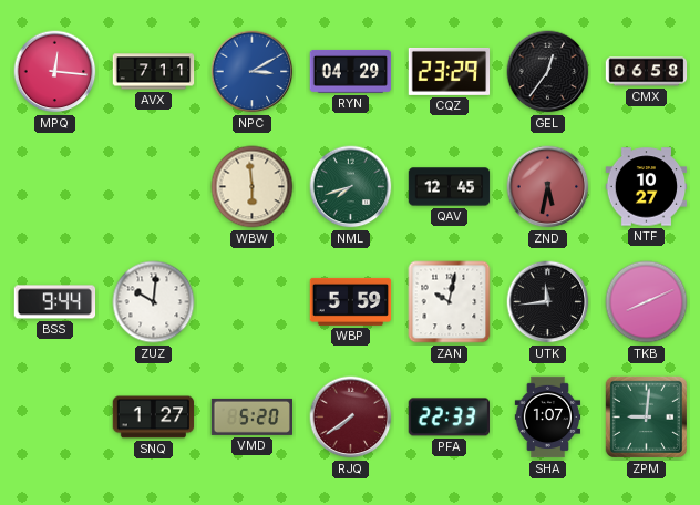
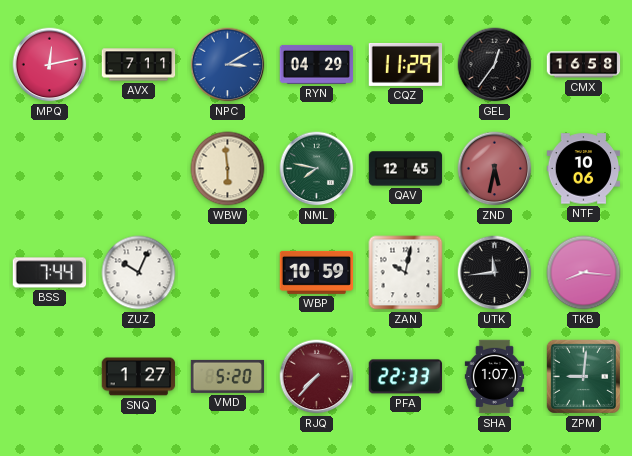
MPQ: 12:16 -> 12:13 (50, 65)
CQZ: 23:29 -> 11:29 (406, 64)
CMX: 06:58 -> 16:58 (584, 65)
NML: 7:42 -> 7:47 (317, 169)
NTF: 10:27 -> 10:06 (584, 169)
BSS: 9:44 -> 7:44 (50, 273)
ZUZ: 10:01 -> 10:04 (139, 273)
WBP: 5:59 -> 10:59 (317, 272)
TKB: 8:11 -> 8:16 (584, 273)
RJQ: 7:39 -> 7:37 (317, 377)
